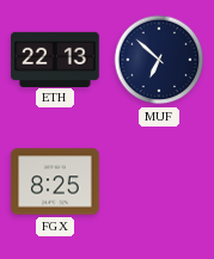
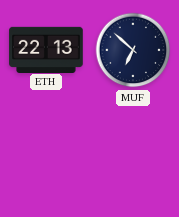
FGX: 8:25 -> none (55, 181)
